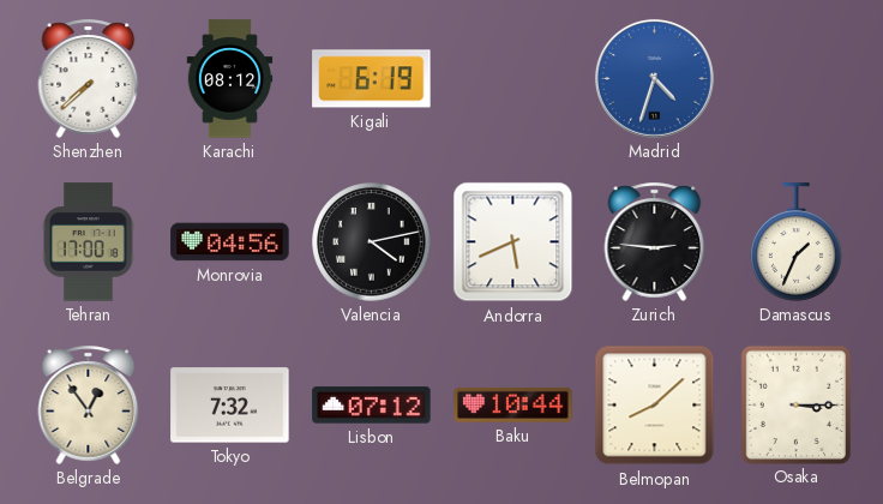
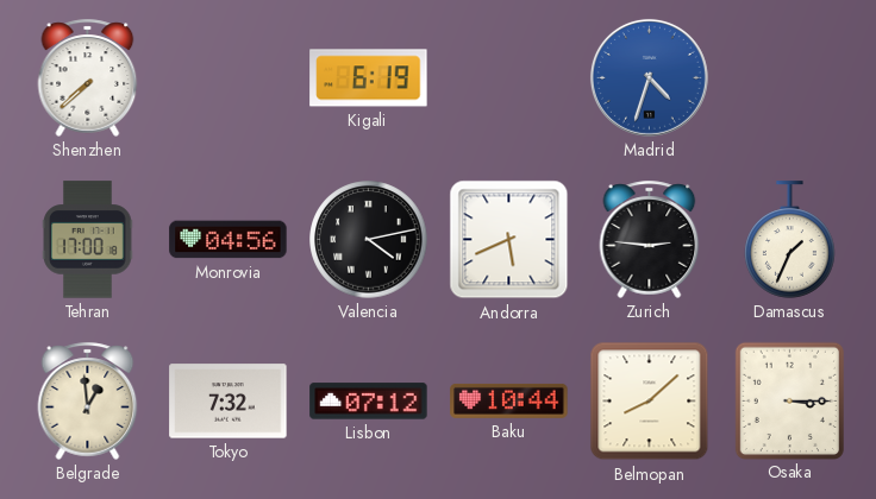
Karachi: 08:12 -> none (230, 79)
Belgrade: 12:54 -> 12:59 (88, 400)
